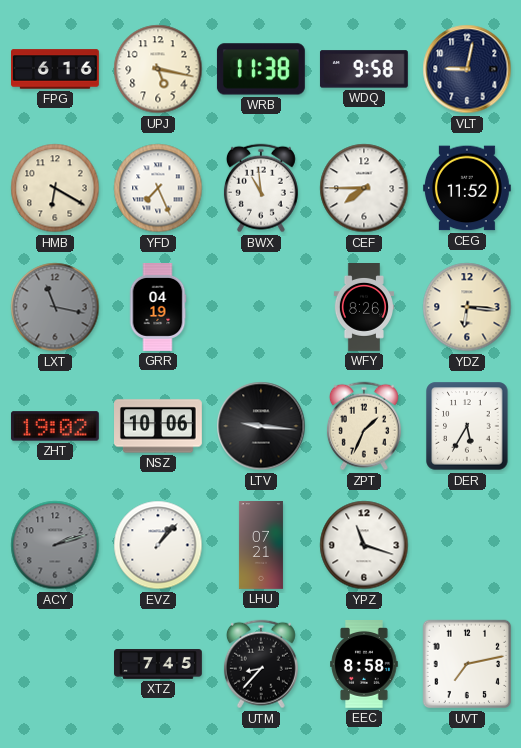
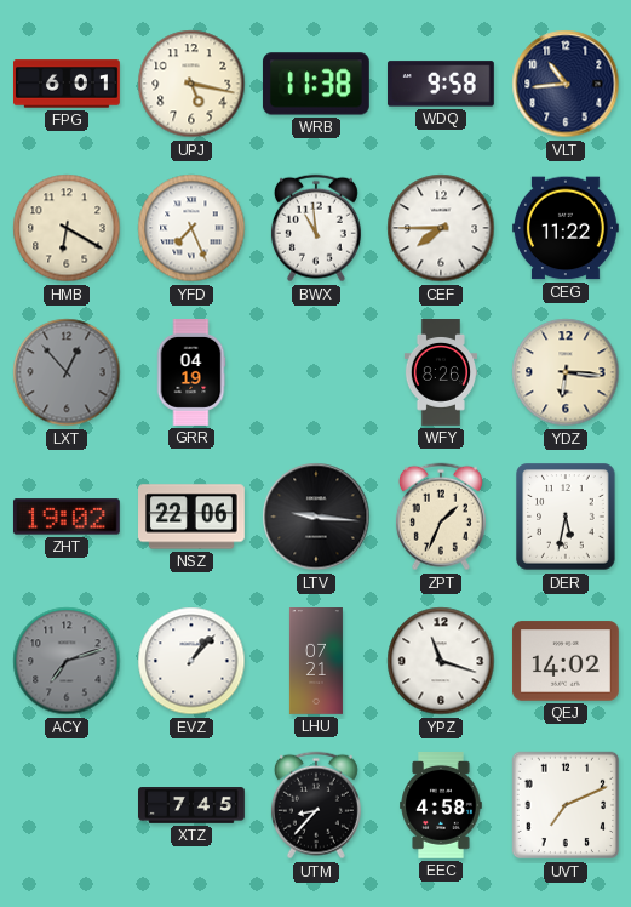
FPG: 6:16 -> 6:01 (68, 84)
VLT: 9:02 -> 10:44 (566, 84)
CEG: 11:52 -> 11:22 (566, 228)
LXT: 11:17 -> 12:53 (67, 372)
NSZ: 10:06 -> 22:06 (193, 517)
DER: 5:35 -> 5:32 (566, 517)
ACY: 2:12 -> 7:12 (67, 661)
QEJ: none -> 14:02 (566, 661)
EEC: 8:58 -> 4:58 (441, 806)
UVT: 7:13 -> 7:11 (566, 805)
